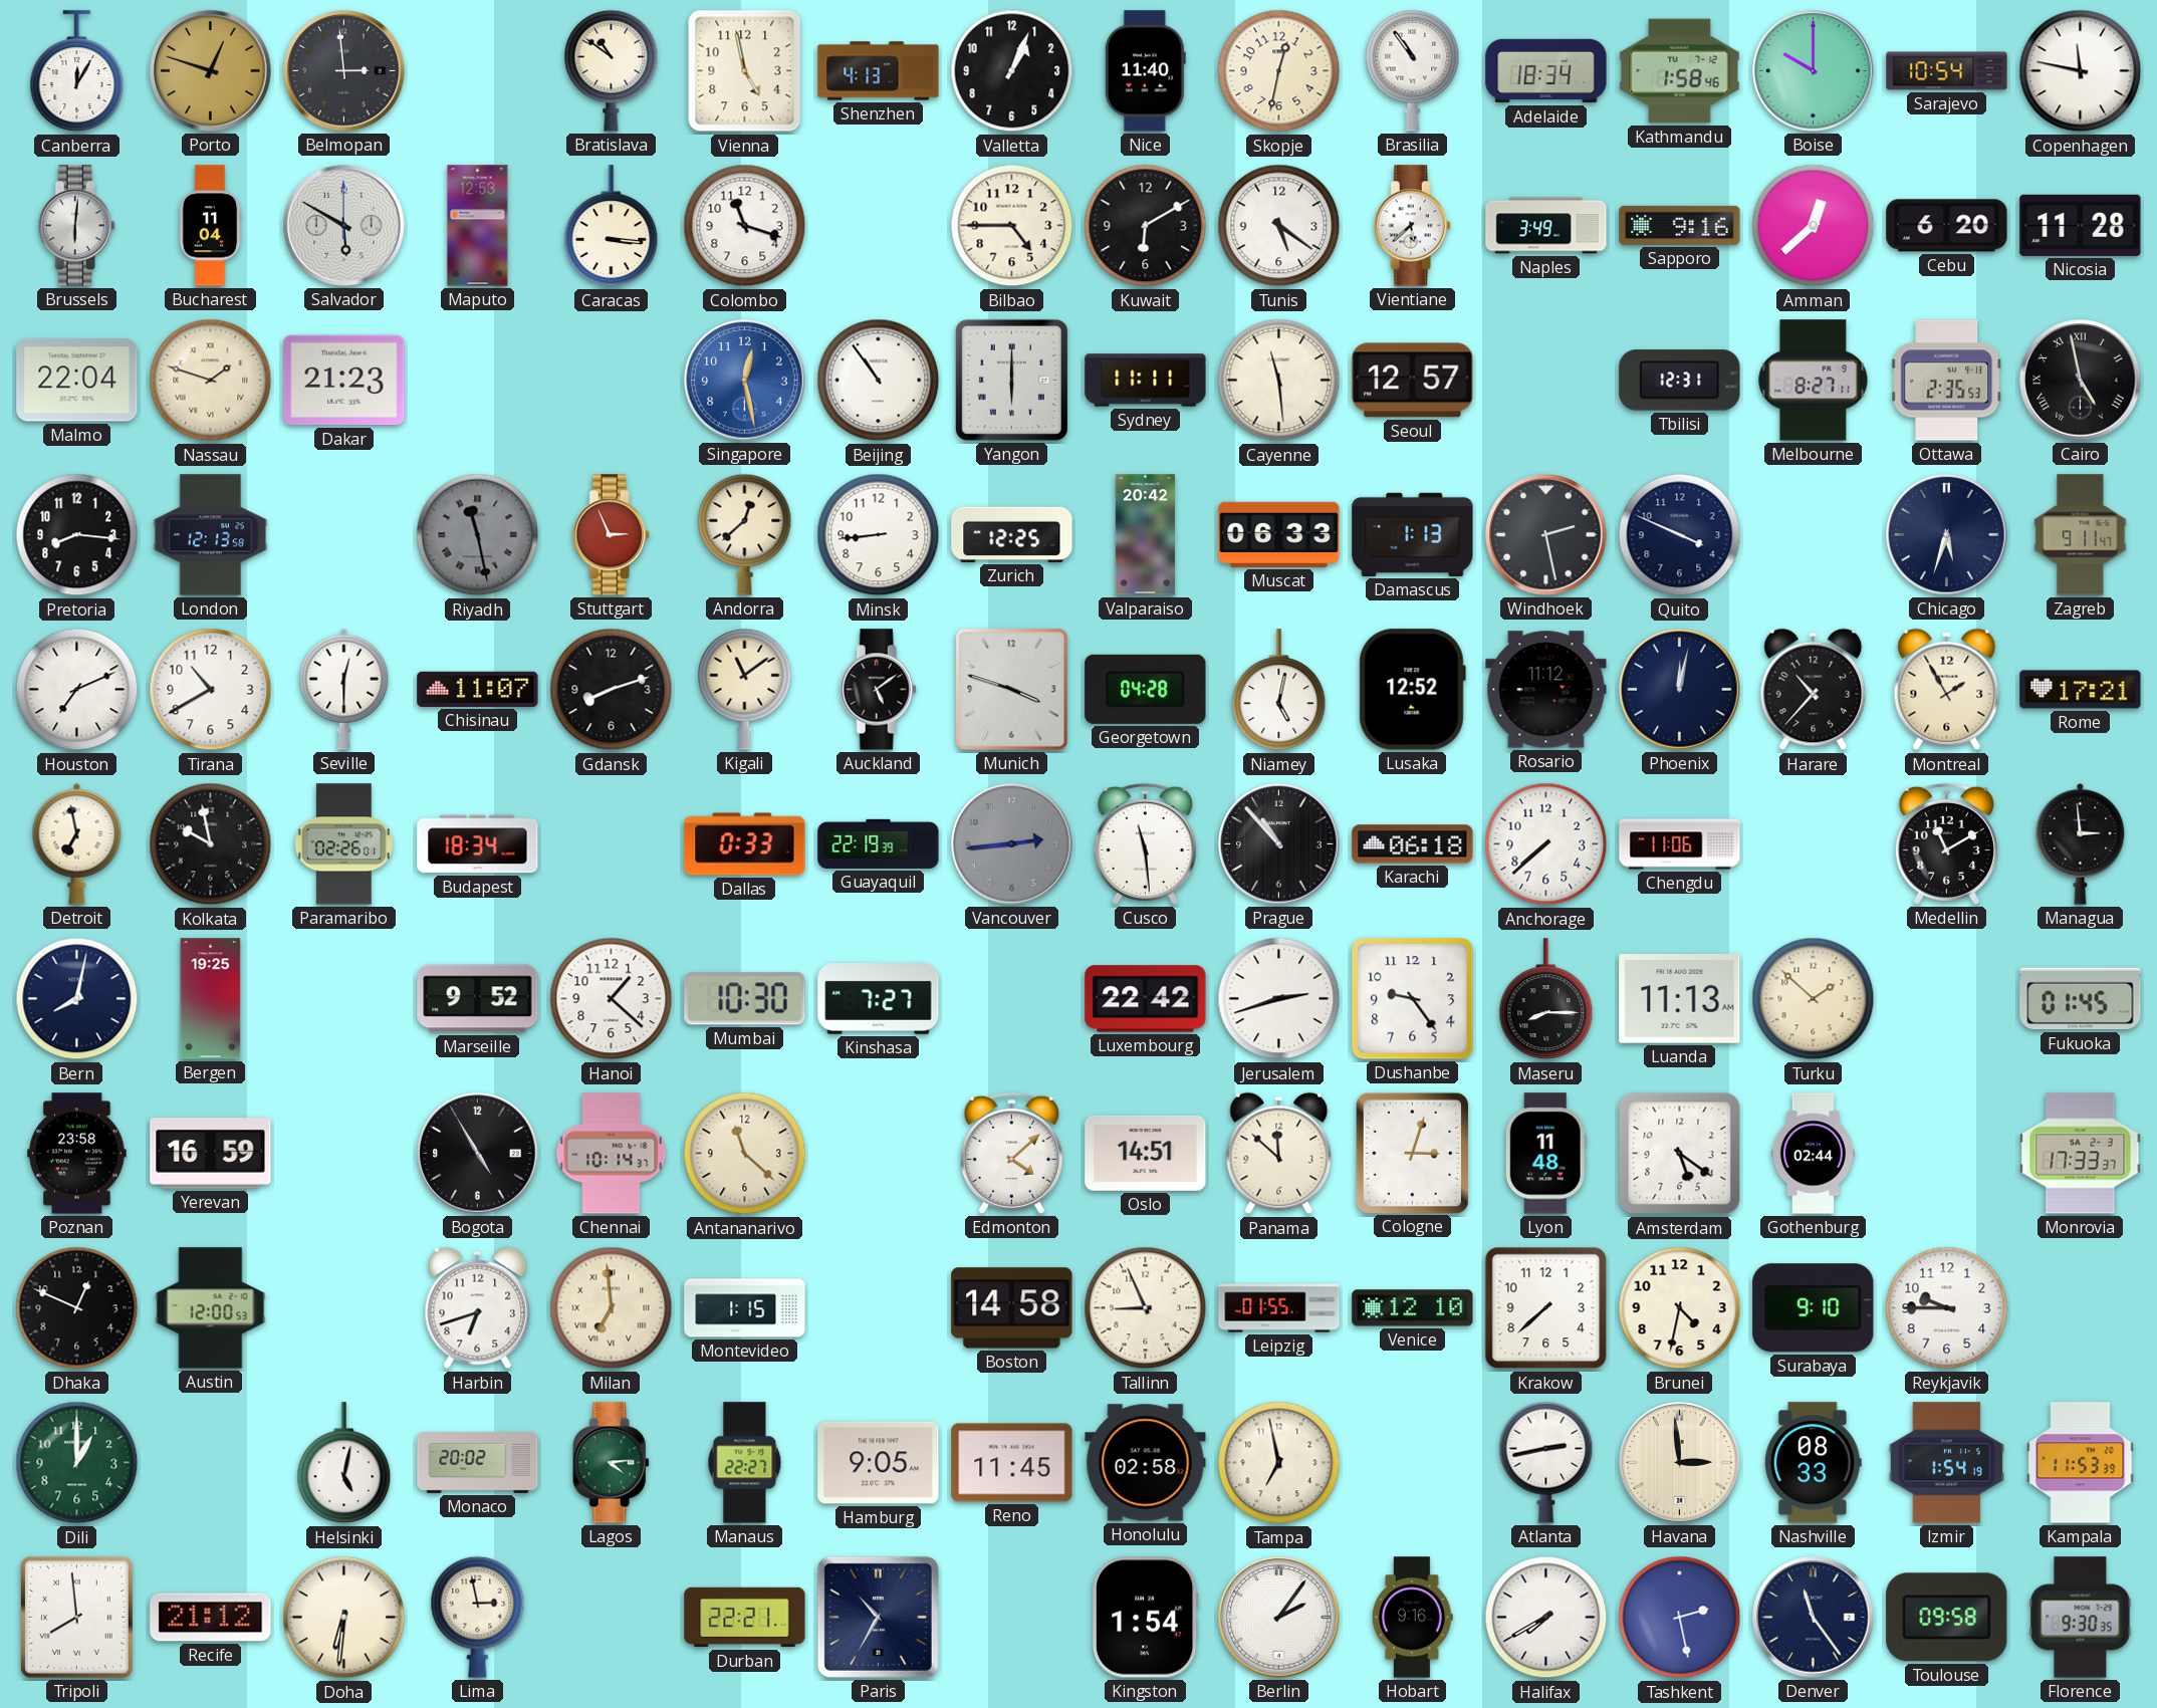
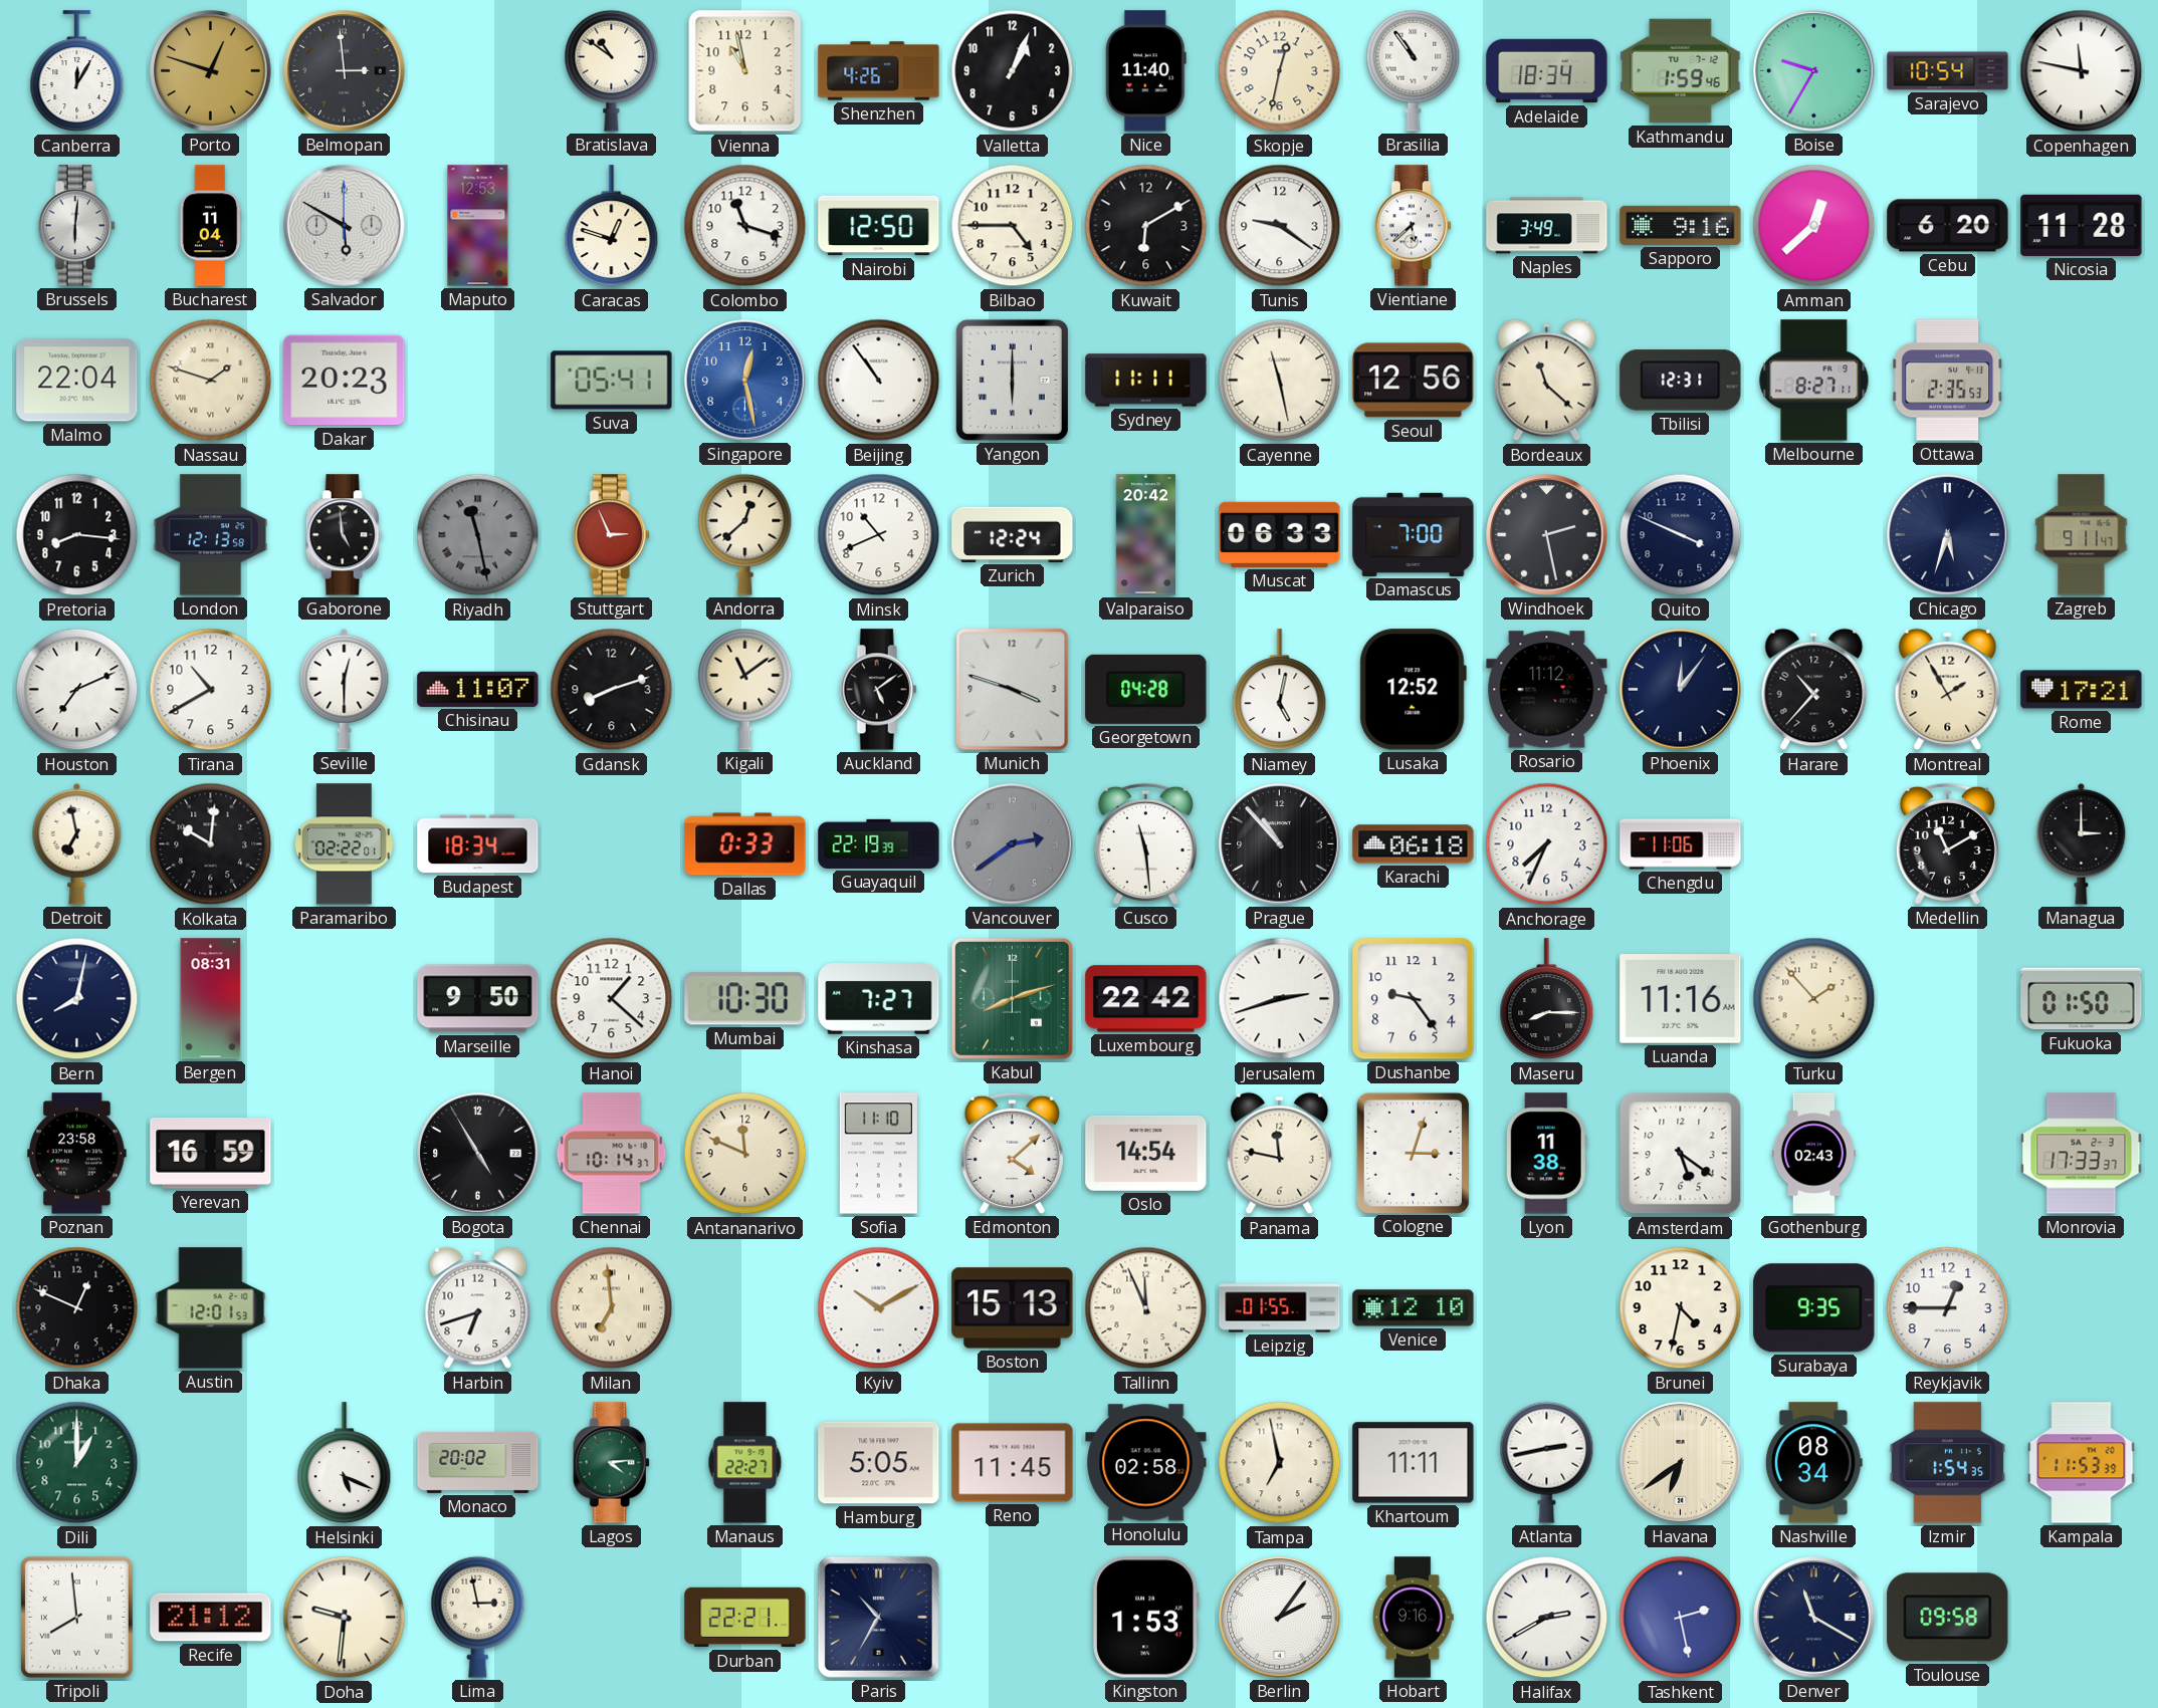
Vienna: 4:58 -> 10:58 (745, 71)
Shenzhen: 4:13 -> 4:26 (879, 71)
Kathmandu: 1:58 -> 1:59 (1681, 71)
Boise: 10:00 -> 9:35 (1814, 71)
Caracas: 3:16 -> 12:48 (612, 226)
Nairobi: none -> 12:50 (879, 226)
Tunis: 5:21 -> 9:21 (1280, 226)
Dakar: 21:23 -> 20:23 (345, 381)
Suva: none -> 05:41 (612, 381)
Cayenne: 11:29 -> 11:28 (1280, 381)
Seoul: 12:57 -> 12:56 (1414, 381)
Bordeaux: none -> 11:22 (1547, 381)
Cairo: 4:58 -> none (2081, 381)
Gaborone: none -> 4:59 (344, 535)
Minsk: 8:44 -> 10:41 (879, 535)
Zurich: 12:25 -> 12:24 (1013, 534)
Damascus: 1:13 -> 7:00 (1414, 534)
Phoenix: 12:02 -> 12:06 (1681, 690)
Kolkata: 9:58 -> 10:01 (211, 844)
Paramaribo: 02:26 -> 02:22 (344, 844)
Vancouver: 2:44 -> 2:39 (1013, 844)
Anchorage: 7:38 -> 7:34 (1547, 844)
Managua: 2:59 -> 3:00 (2082, 843)
Bergen: 19:25 -> 08:31 (211, 999)
Marseille: 9:52 -> 9:50 (478, 999)
Kabul: none -> 8:12 (1012, 998)
Luanda: 11:13 -> 11:16 (1681, 999)
Turku: 1:52 -> 1:53 (1814, 999)
Fukuoka: 01:45 -> 01:50 (2082, 999)
Antananarivo: 11:22 -> 11:49 (745, 1154)
Sofia: none -> 11:10 (878, 1154)
Oslo: 14:51 -> 14:54 (1146, 1153)
Panama: 11:52 -> 11:47 (1280, 1154)
Lyon: 11:48 -> 11:38 (1546, 1154)
Gothenburg: 02:44 -> 02:43 (1813, 1154)
Austin: 12:00 -> 12:01 (211, 1308)
Montevideo: 1:15 -> none (745, 1308)
Kyiv: none -> 10:10 (879, 1308)
Boston: 14:58 -> 15:13 (1013, 1308)
Tallinn: 8:56 -> 11:56 (1146, 1308)
Krakow: 7:38 -> none (1546, 1308)
Surabaya: 9:10 -> 9:35 (1814, 1308)
Reykjavik: 9:45 -> 12:45 (1948, 1308)
Helsinki: 5:02 -> 5:19 (345, 1463)
Hamburg: 9:05 -> 5:05 (879, 1463)
Khartoum: none -> 11:11 (1414, 1463)
Havana: 2:59 -> 6:39 (1681, 1463)
Nashville: 08:33 -> 08:34 (1813, 1463)
Izmir: 1:54:19 -> 1:54:35 (1947, 1463)
Doha: 6:31 -> 9:31 (345, 1618)
Kingston: 1:54 -> 1:53 (1146, 1618)
Halifax: 7:40 -> 2:40 (1547, 1618)
Denver: 11:24 -> 11:20 (1814, 1618)
Florence: 9:30 -> none (2081, 1618)
